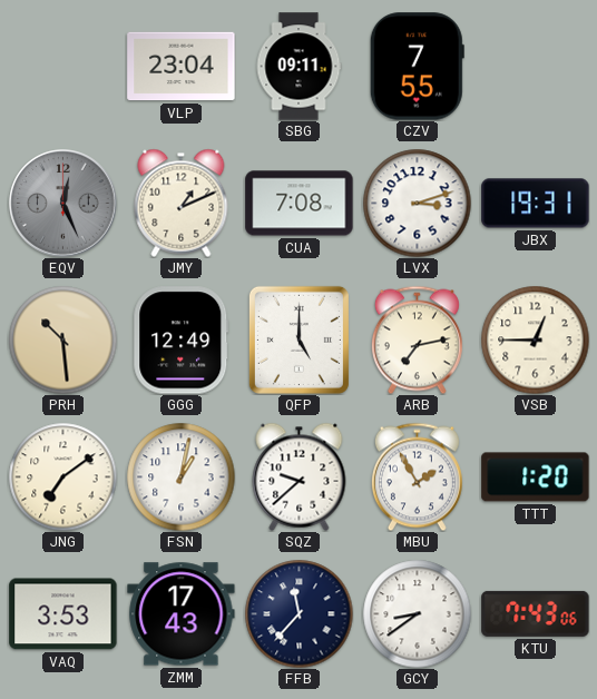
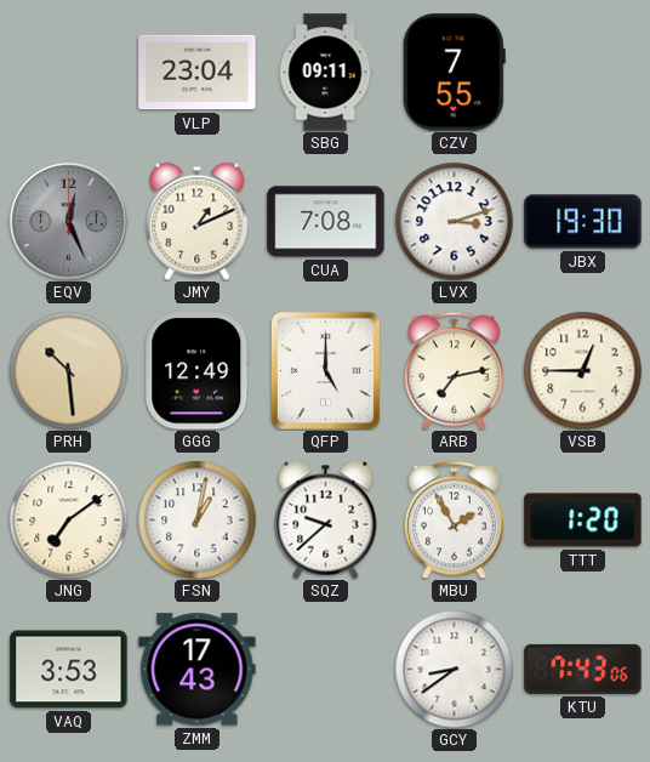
JBX: 19:31 -> 19:30 (583, 222)
FFB: 11:37 -> none (298, 613)
